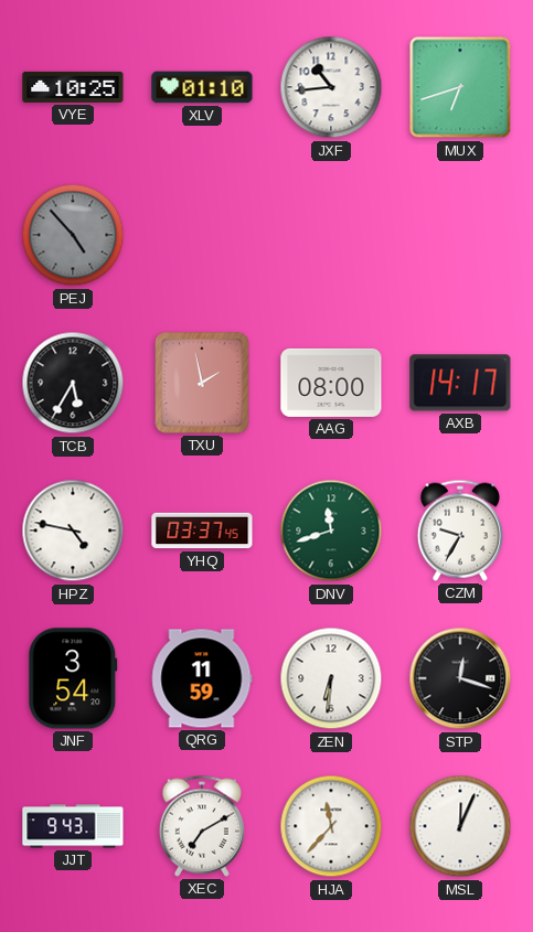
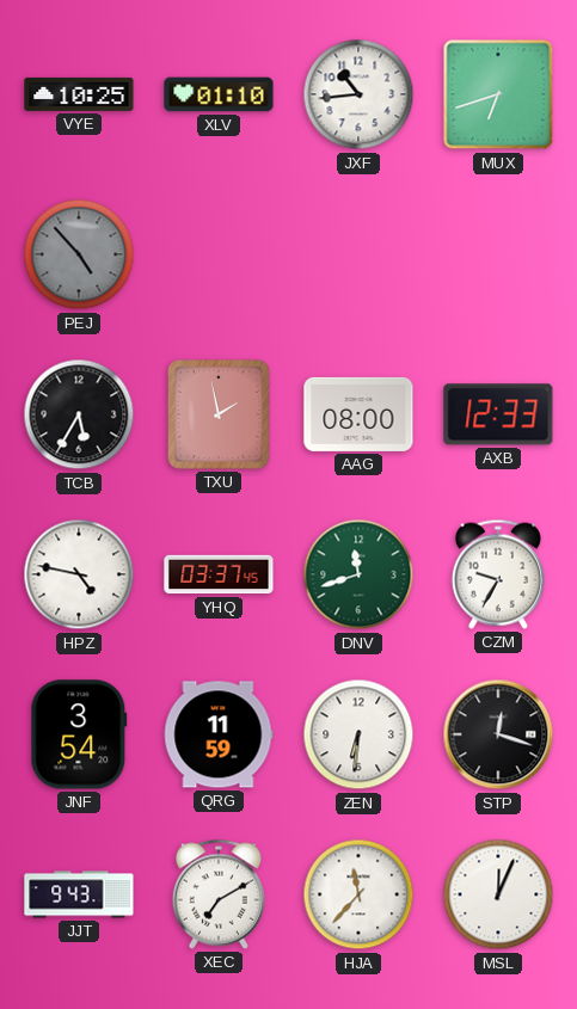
AXB: 14:17 -> 12:33 (498, 414)
